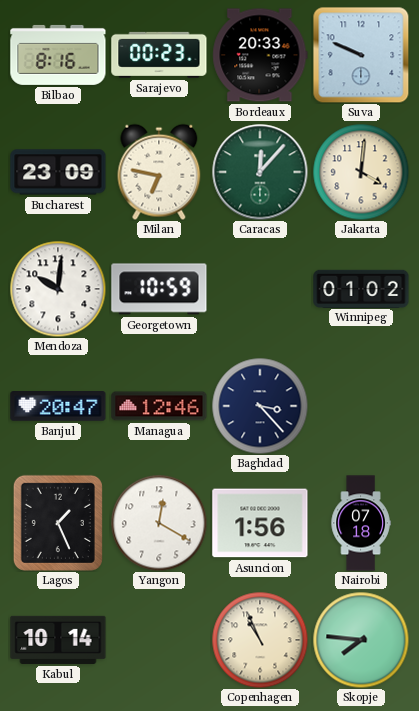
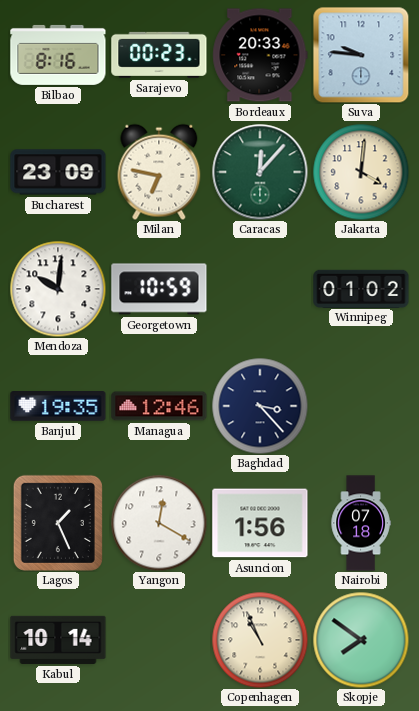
Suva: 9:49 -> 9:46 (361, 55)
Banjul: 20:47 -> 19:35 (58, 407)
Skopje: 7:46 -> 7:51 (361, 640)
